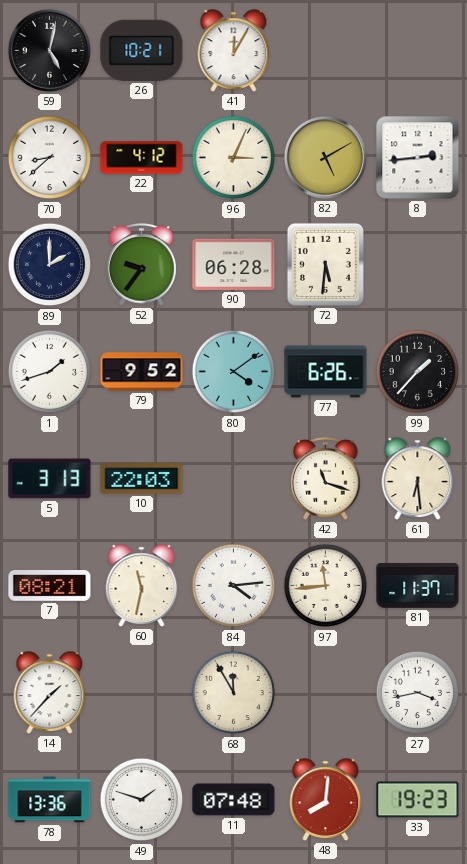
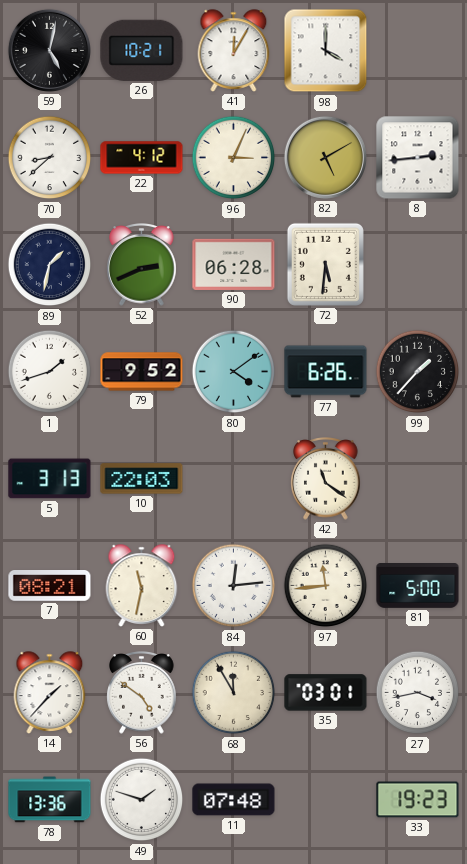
98: none -> 4:00 (326, 51)
89: 2:00 -> 1:32 (50, 265)
52: 9:36 -> 2:41 (142, 265)
42: 11:18 -> 11:21 (326, 479)
61: 6:29 -> none (418, 479)
84: 4:14 -> 12:14 (234, 586)
81: 11:37 -> 5:00 (418, 586)
56: none -> 4:51 (142, 693)
35: none -> 03:01 (326, 693)
48: 8:01 -> none (326, 800)
